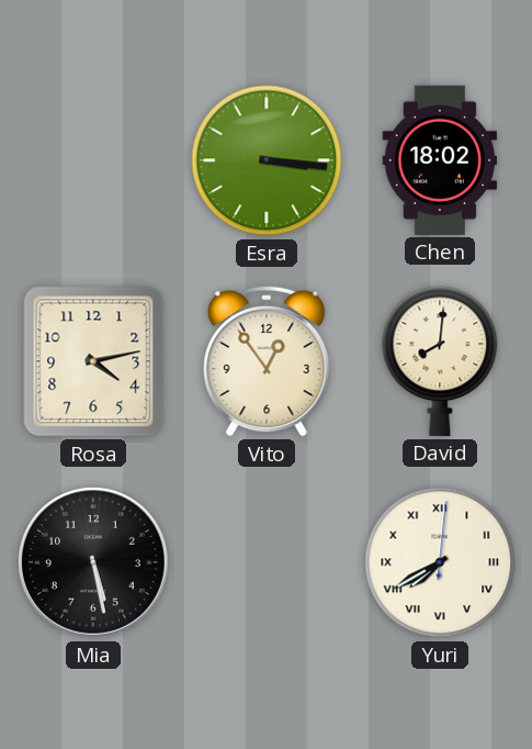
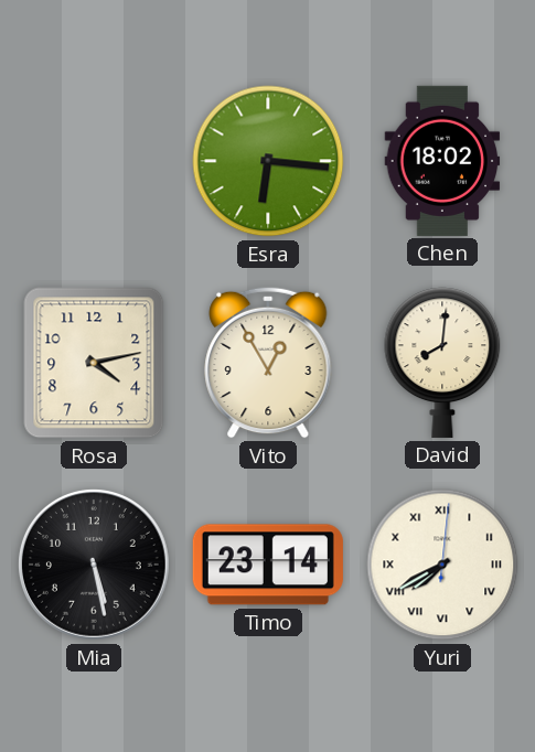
Esra: 3:16 -> 6:16 (268, 161)
Vito: 12:54 -> 12:55 (268, 363)
Timo: none -> 23:14 (268, 565)
